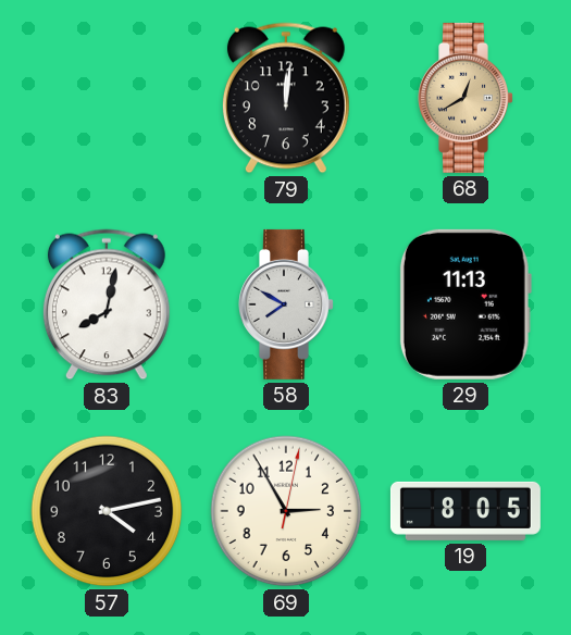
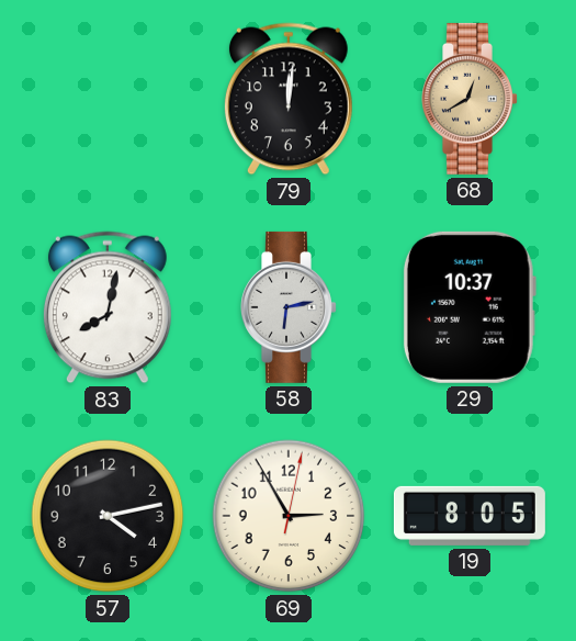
58: 7:50 -> 6:13 (290, 307)
29: 11:13 -> 10:37 (470, 307)
